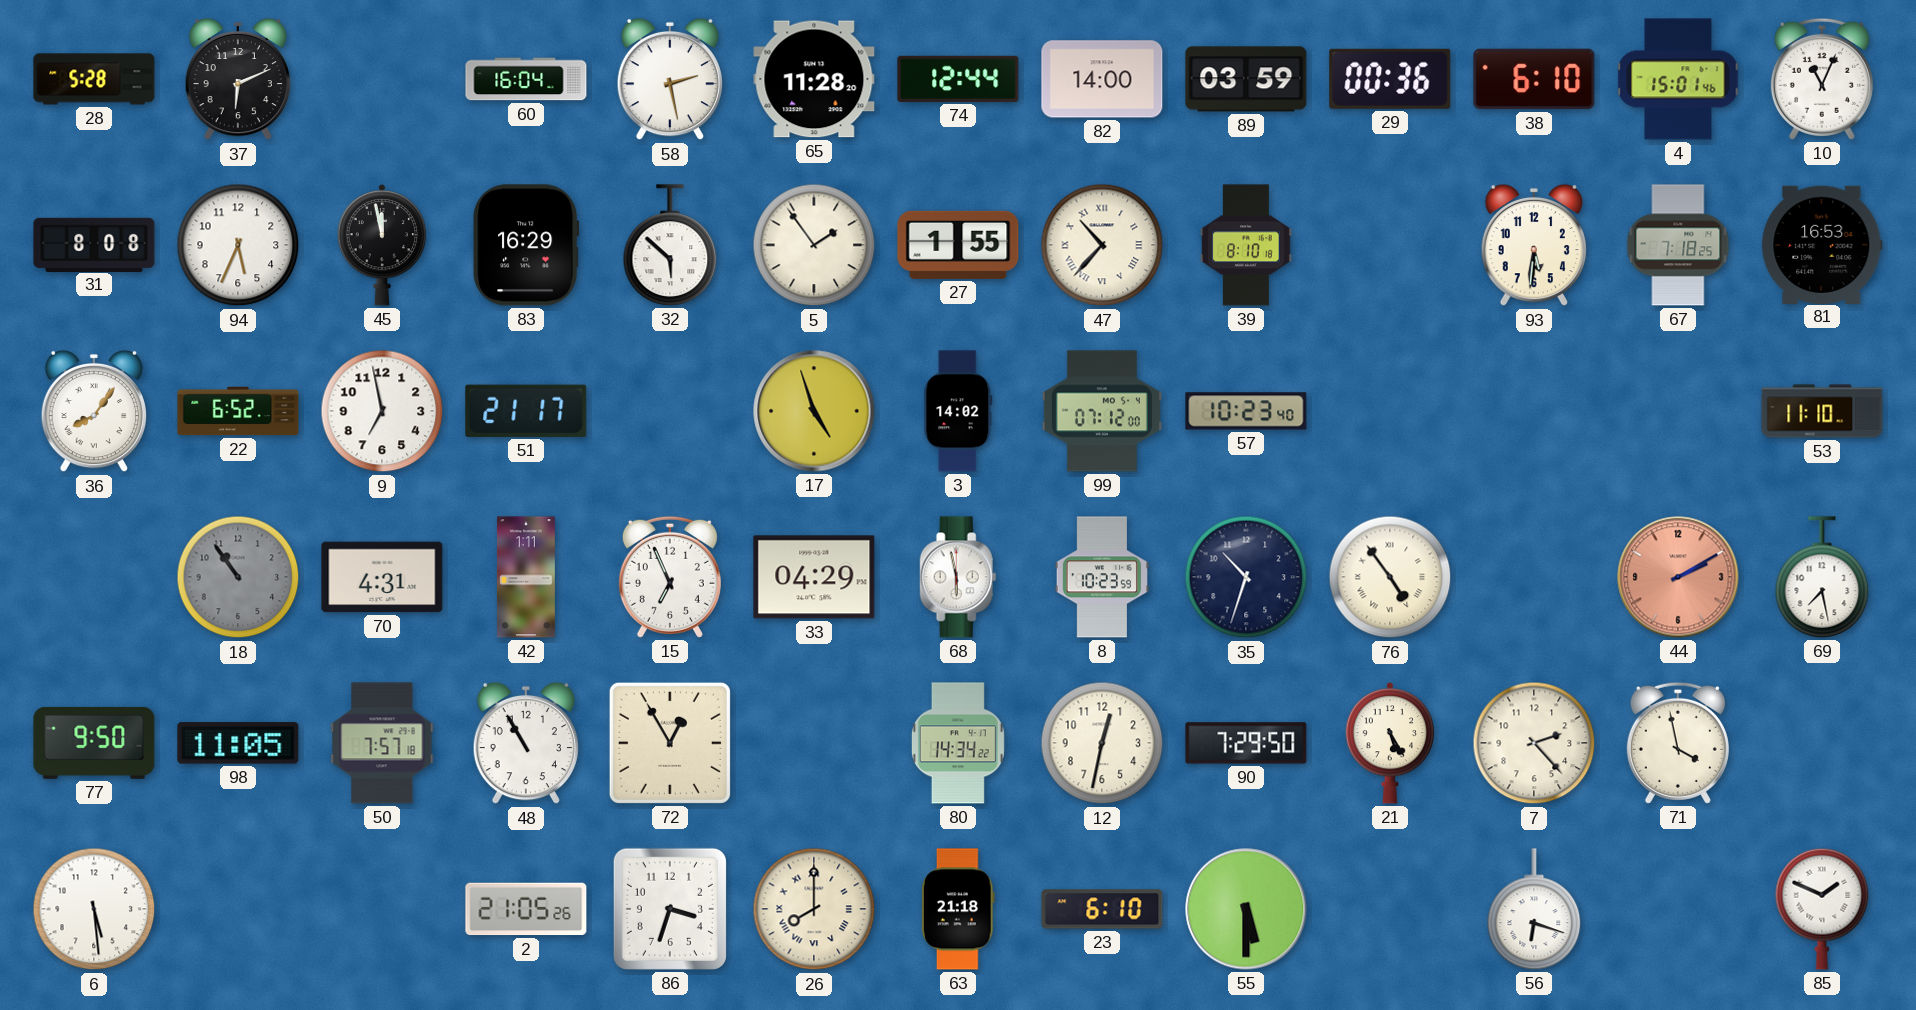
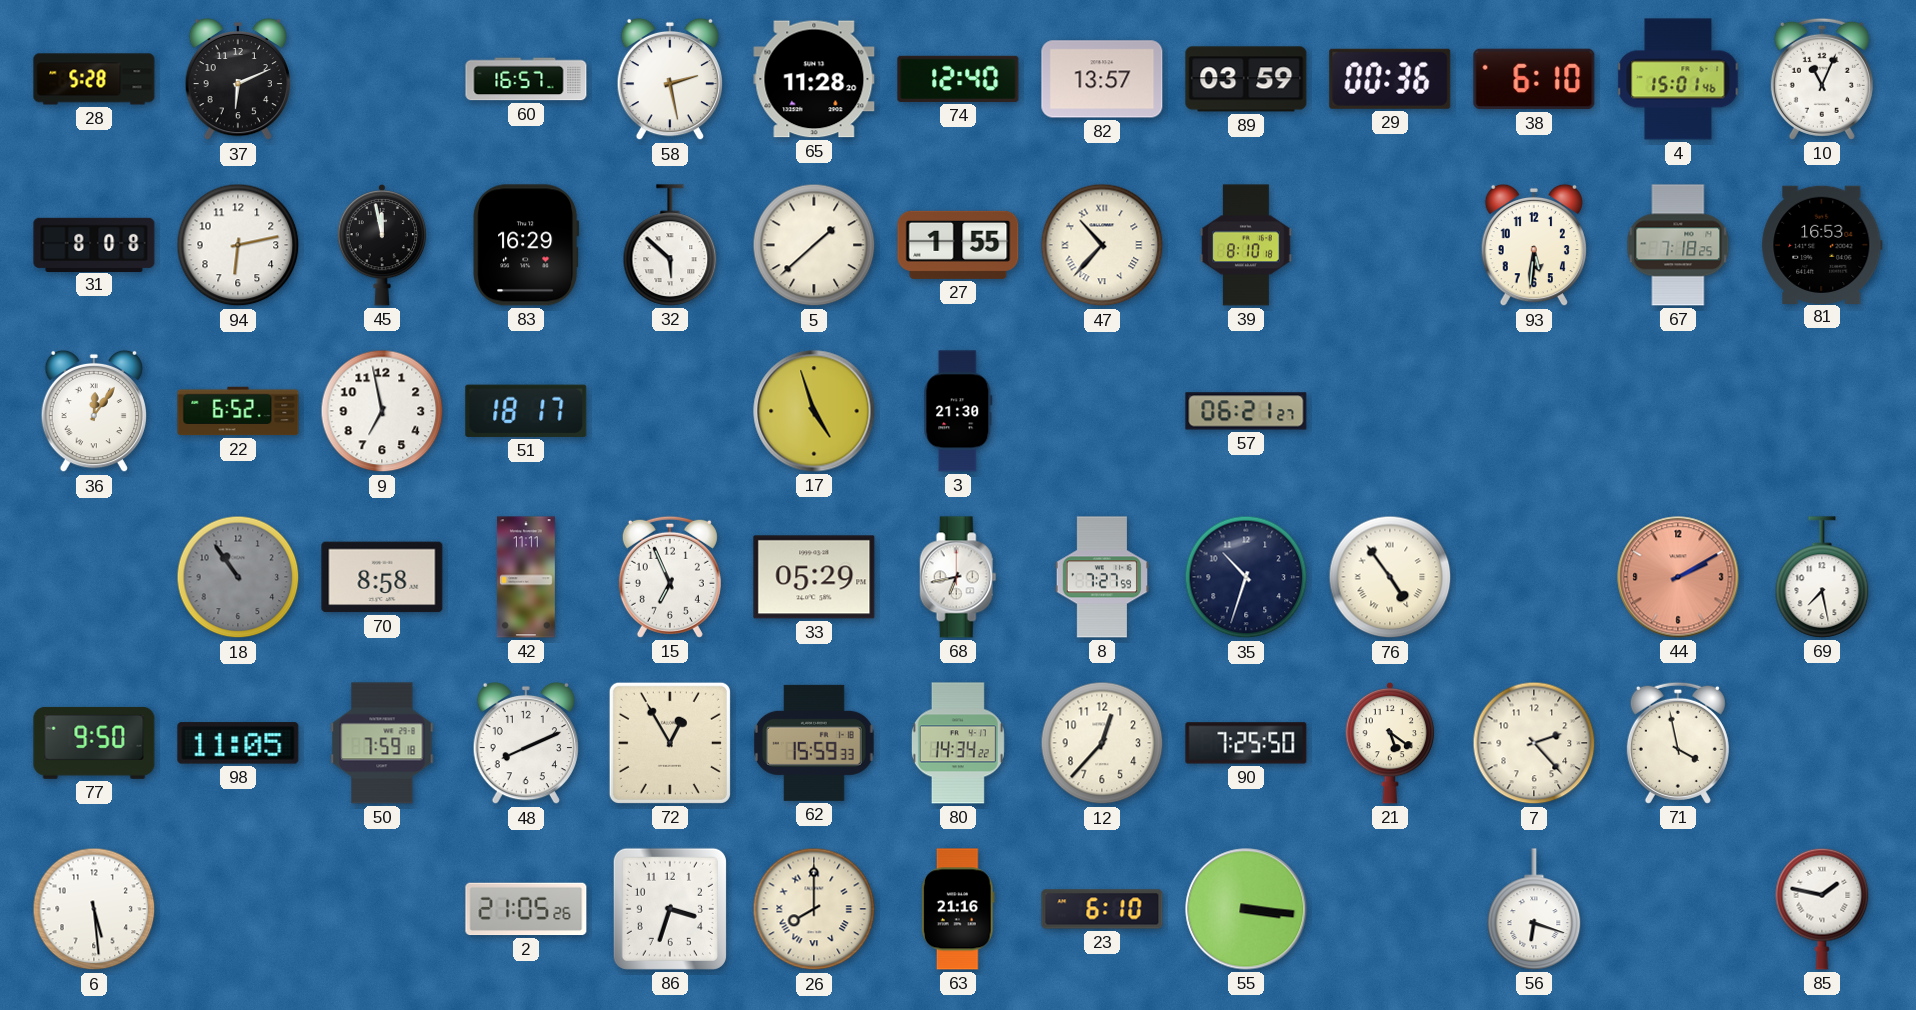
60: 16:04 -> 16:57 (526, 79)
74: 12:44 -> 12:40 (958, 79)
82: 14:00 -> 13:57 (1102, 79)
94: 5:34 -> 6:13 (238, 245)
5: 1:54 -> 1:38 (814, 245)
36: 8:06 -> 12:06 (93, 411)
51: 21:17 -> 18:17 (526, 411)
3: 14:02 -> 21:30 (958, 411)
99: 07:12 -> none (1102, 411)
57: 10:23 -> 06:21 (1246, 411)
53: 11:10 -> none (1822, 411)
70: 4:31 -> 8:58 (382, 577)
42: 1:11 -> 11:11 (526, 577)
33: 04:29 -> 05:29 (814, 577)
68: 5:58 -> 6:43 (958, 577)
8: 10:23 -> 7:27 (1101, 577)
50: 7:57 -> 7:59 (382, 743)
48: 10:55 -> 8:11 (525, 743)
62: none -> 15:59 (815, 743)
12: 12:32 -> 12:37 (1102, 743)
90: 7:29 -> 7:25 (1246, 743)
21: 5:25 -> 5:21 (1390, 743)
63: 21:18 -> 21:16 (958, 909)
55: 5:30 -> 3:16 (1246, 909)
85: 1:49 -> 1:47 (1822, 909)
